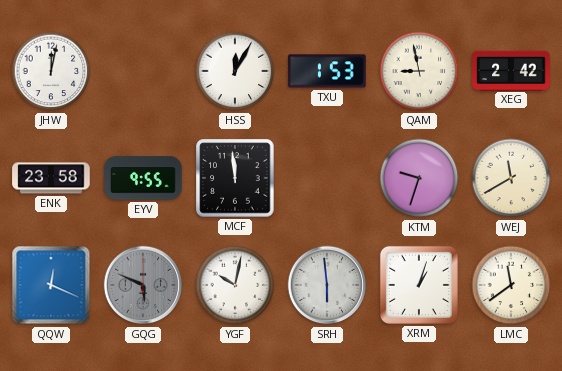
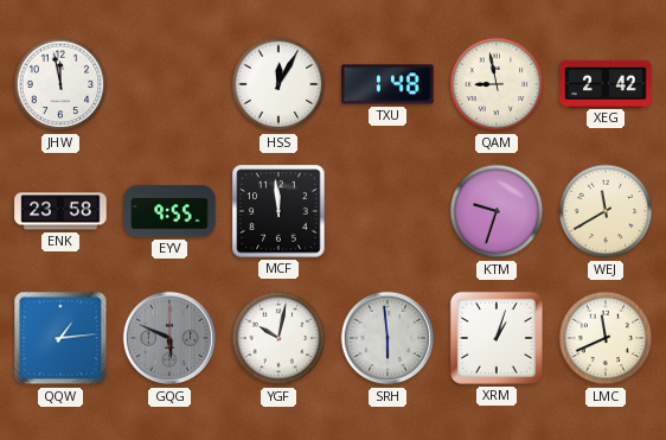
JHW: 12:02 -> 11:58 (60, 84)
TXU: 1:53 -> 1:48 (388, 84)
QQW: 12:19 -> 1:14 (60, 338)
LMC: 11:39 -> 11:41 (606, 338)
